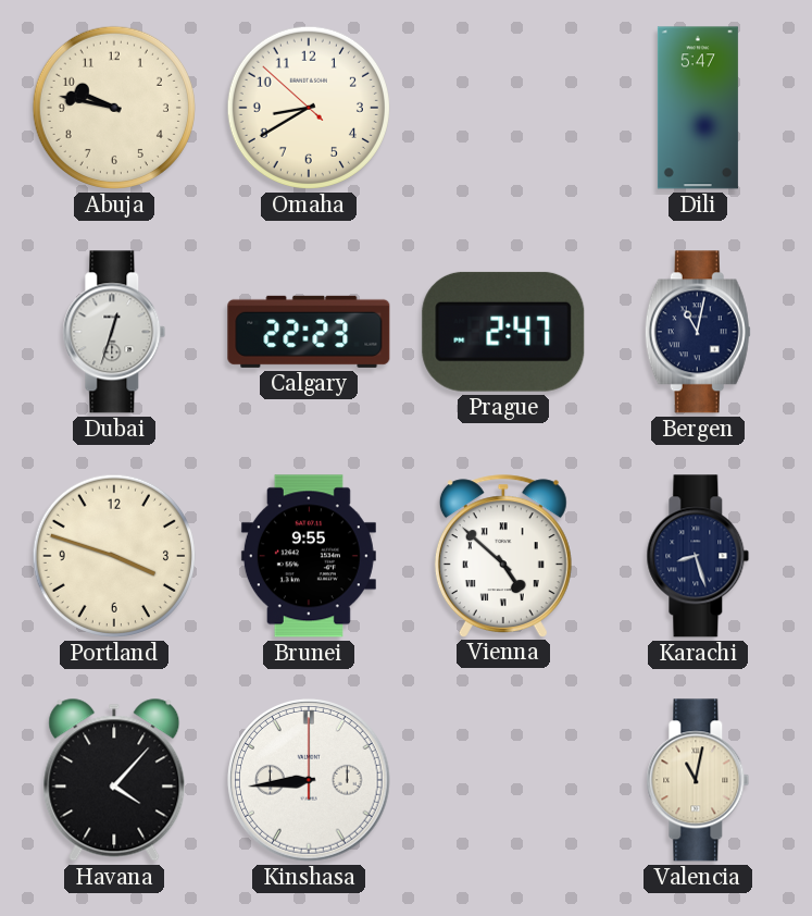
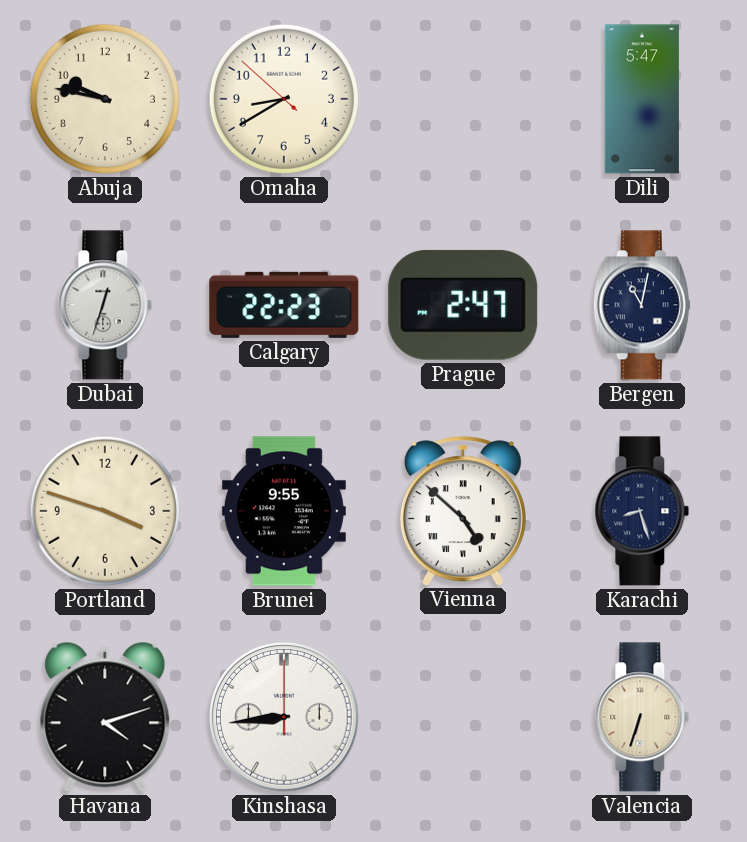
Havana: 4:07 -> 4:12 (105, 717)
Valencia: 11:02 -> 6:33 (642, 717)
